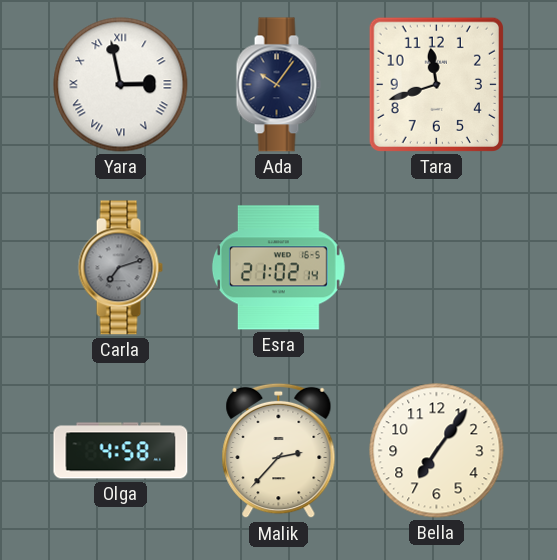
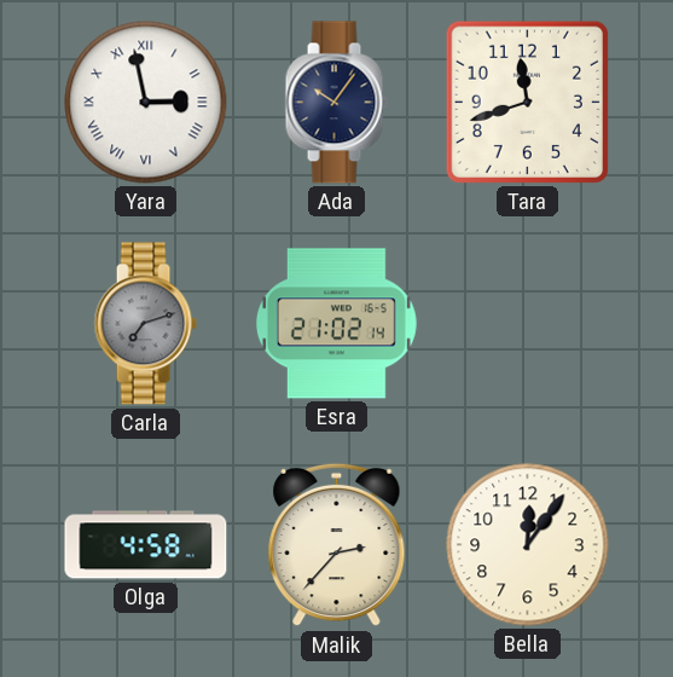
Bella: 7:06 -> 12:06 (528, 545)
